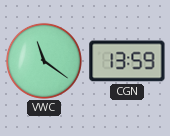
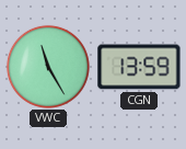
VWC: 11:21 -> 11:25 (48, 67)
